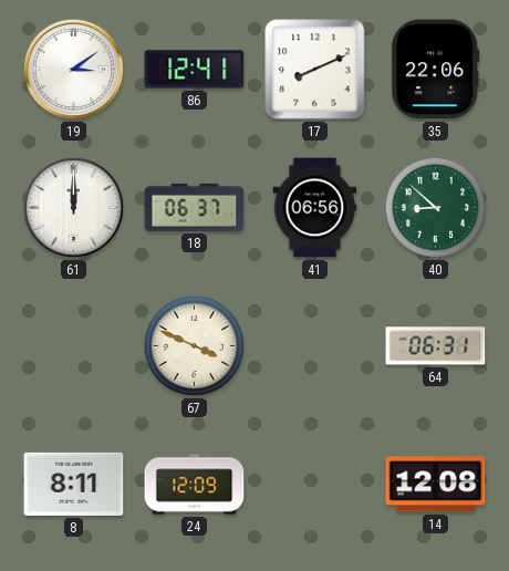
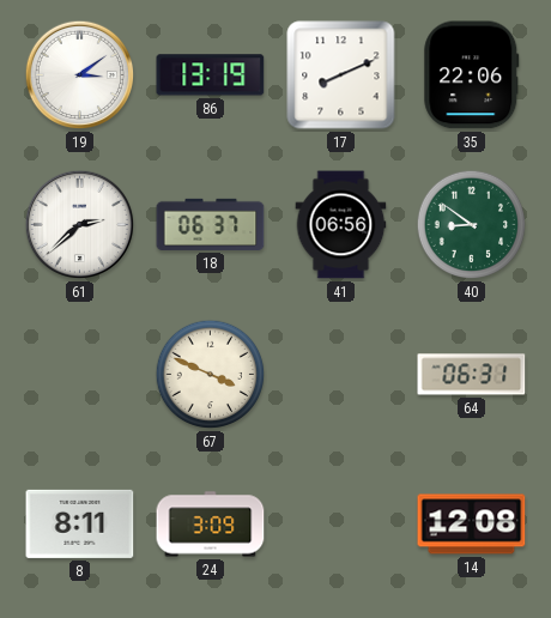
86: 12:41 -> 13:19 (211, 75)
61: 12:00 -> 2:38 (80, 225)
40: 8:52 -> 8:51 (472, 225)
24: 12:09 -> 3:09 (211, 525)
